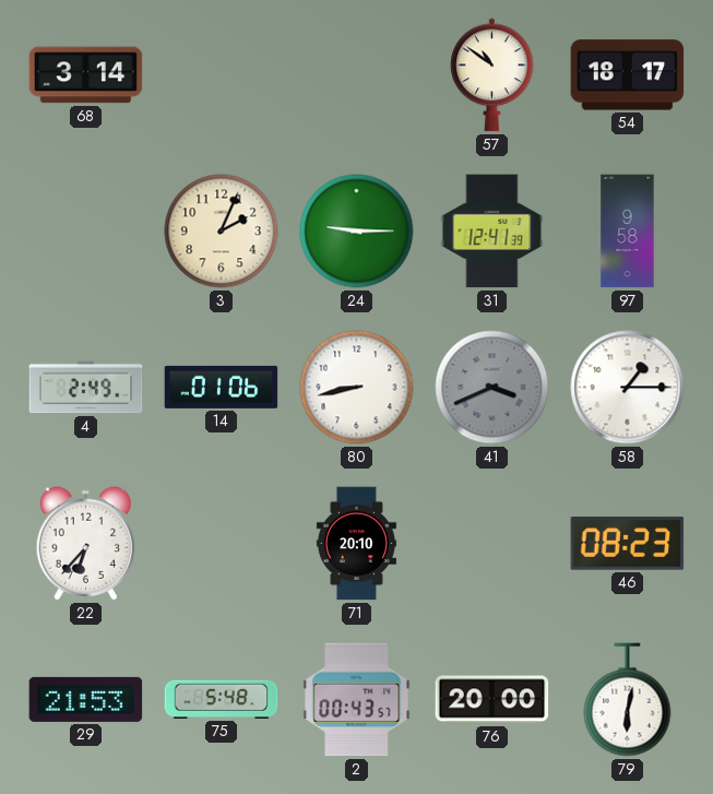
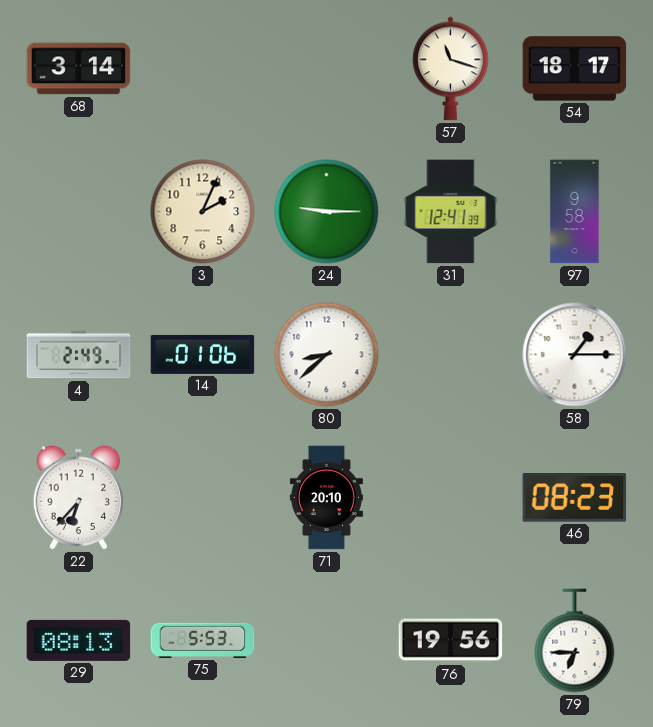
57: 10:51 -> 11:18 (451, 69)
80: 8:43 -> 8:38 (327, 355)
41: 3:41 -> none (492, 388)
29: 21:53 -> 08:13 (79, 640)
75: 5:48 -> 5:53 (203, 640)
2: 00:43 -> none (357, 700)
76: 20:00 -> 19:56 (451, 641)
79: 6:02 -> 6:45 (575, 641)
